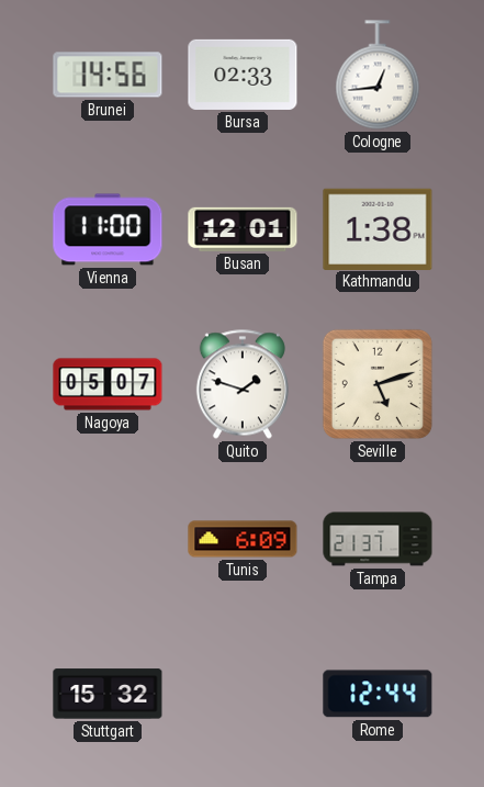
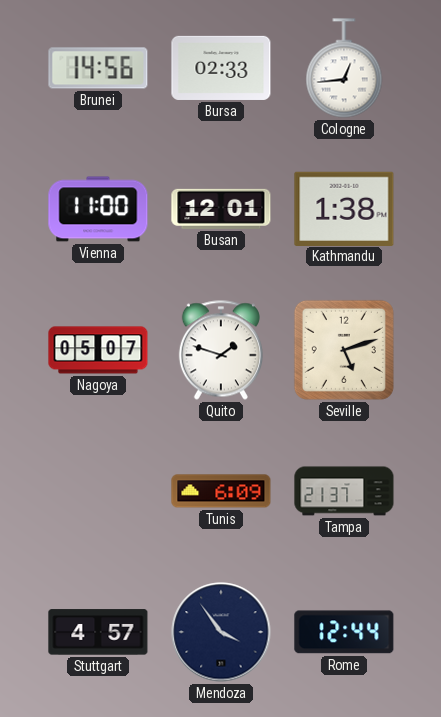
Stuttgart: 15:32 -> 4:57 (98, 632)
Mendoza: none -> 3:54 (221, 632)
